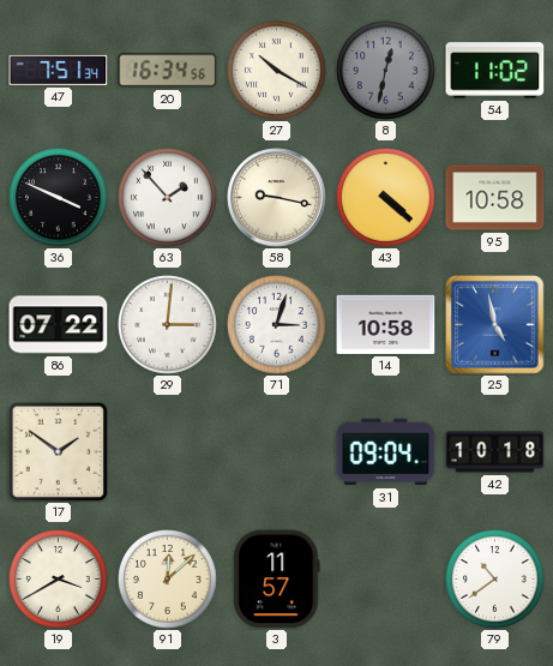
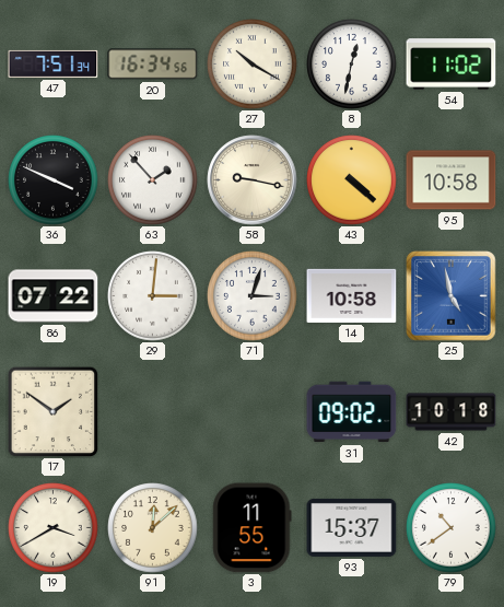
8 dial: grey -> white (352, 65)
31: 09:04 -> 09:02 (352, 412)
3: 11:57 -> 11:55 (253, 528)
93: none -> 15:37 (352, 527)
